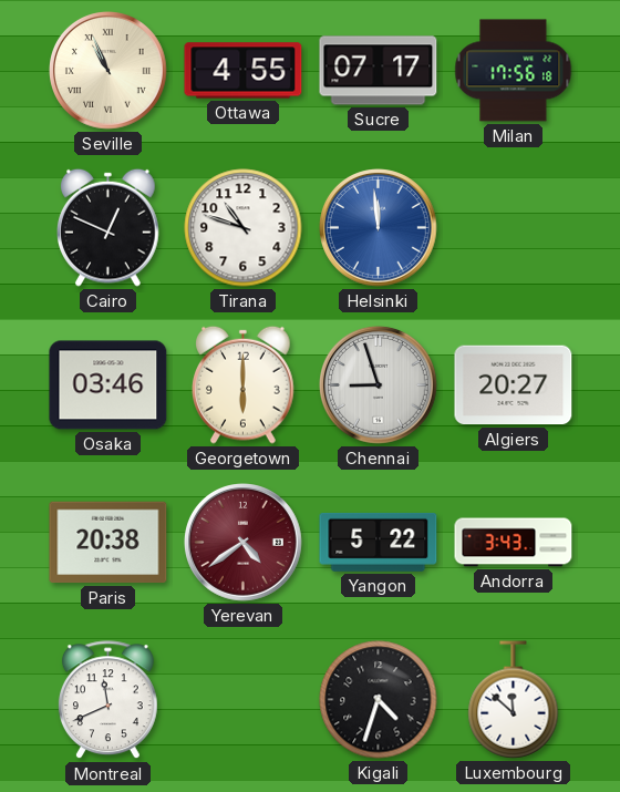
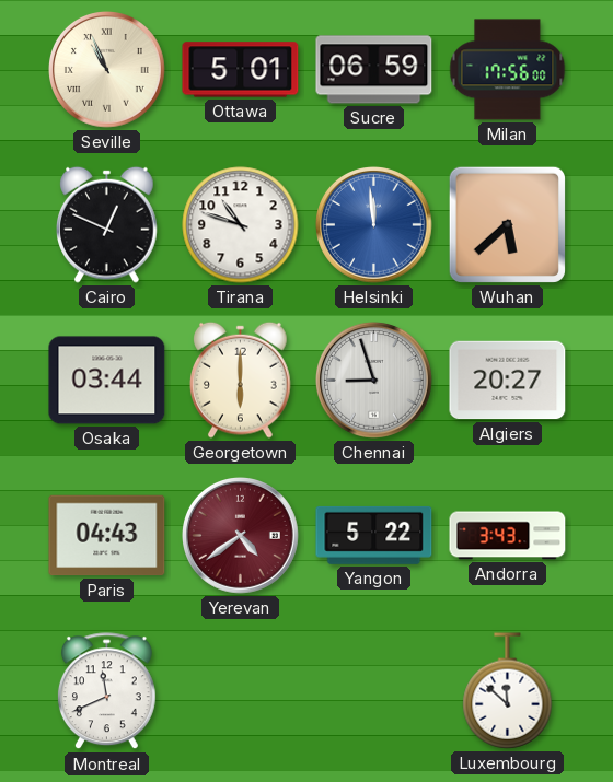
Ottawa: 4:55 -> 5:01 (241, 70)
Sucre: 07:17 -> 06:59 (374, 70)
Milan: 17:56:18 -> 17:56:00 (508, 70)
Wuhan: none -> 5:38 (507, 224)
Osaka: 03:46 -> 03:44 (107, 381)
Paris: 20:38 -> 04:43 (107, 536)
Kigali: 4:33 -> none (379, 700)
